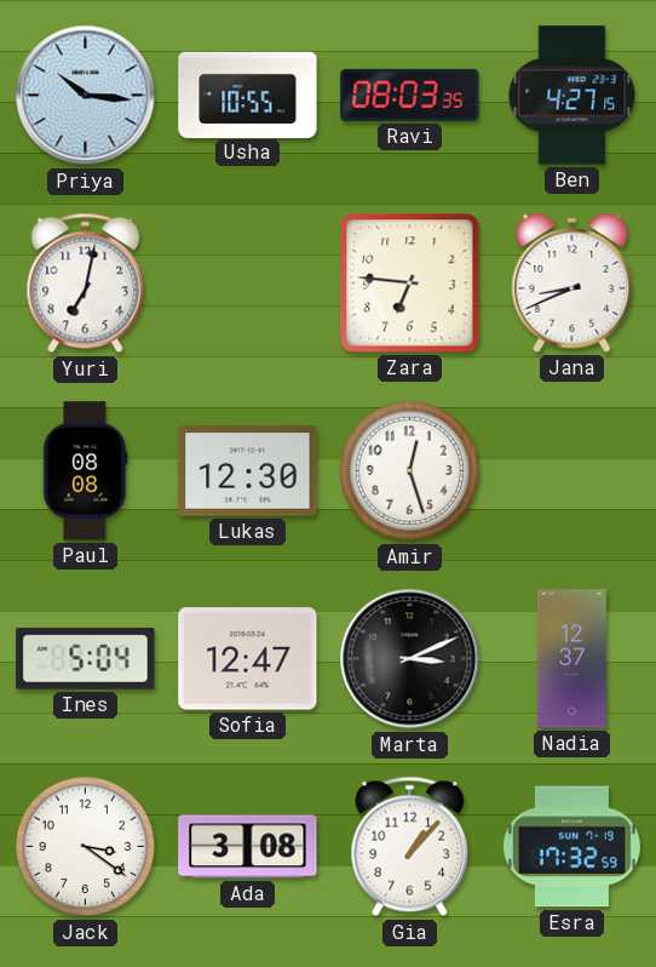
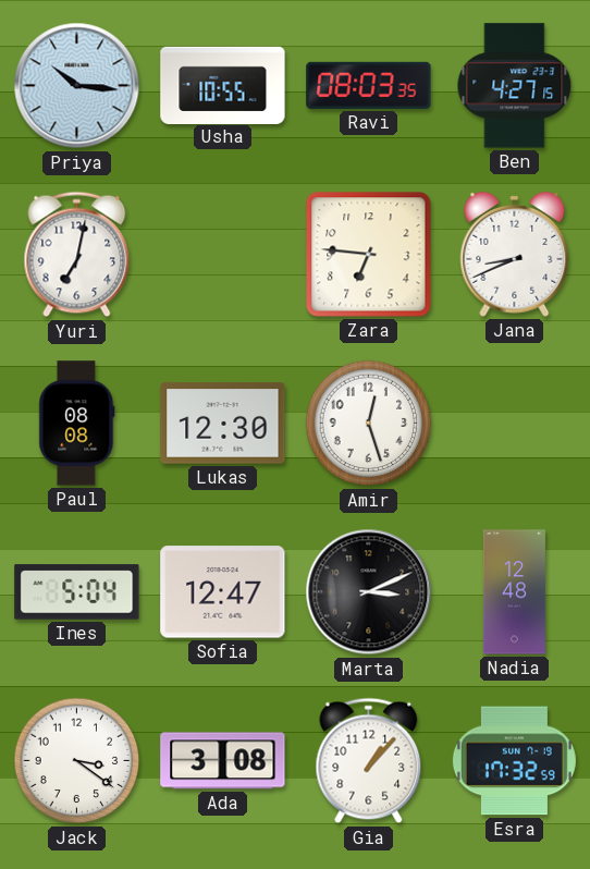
Nadia: 12:37 -> 12:48 (514, 592)
